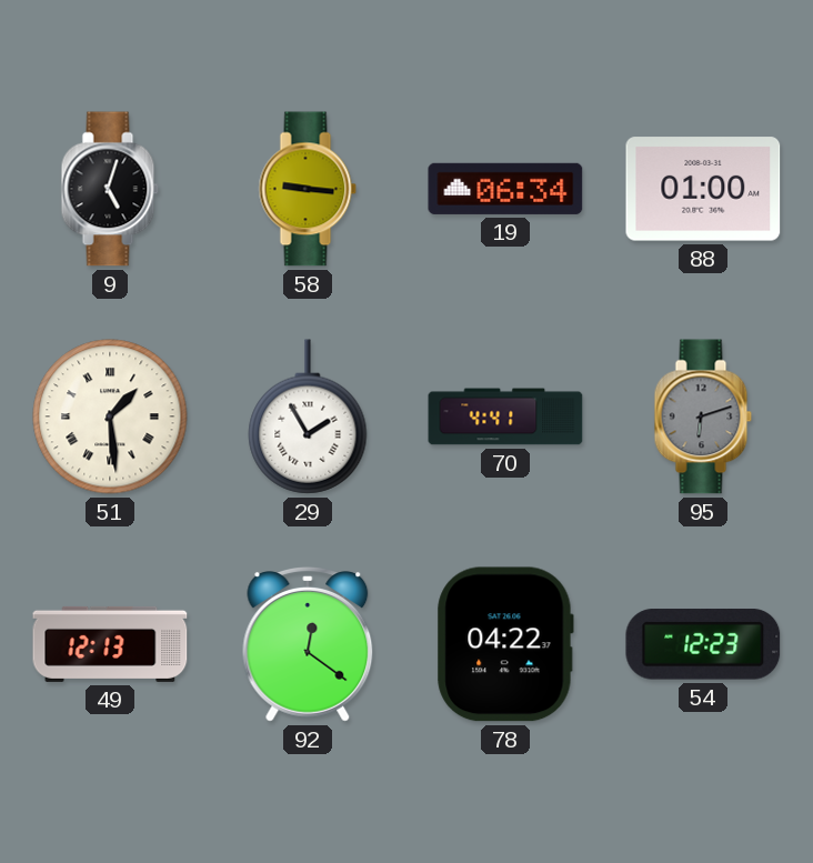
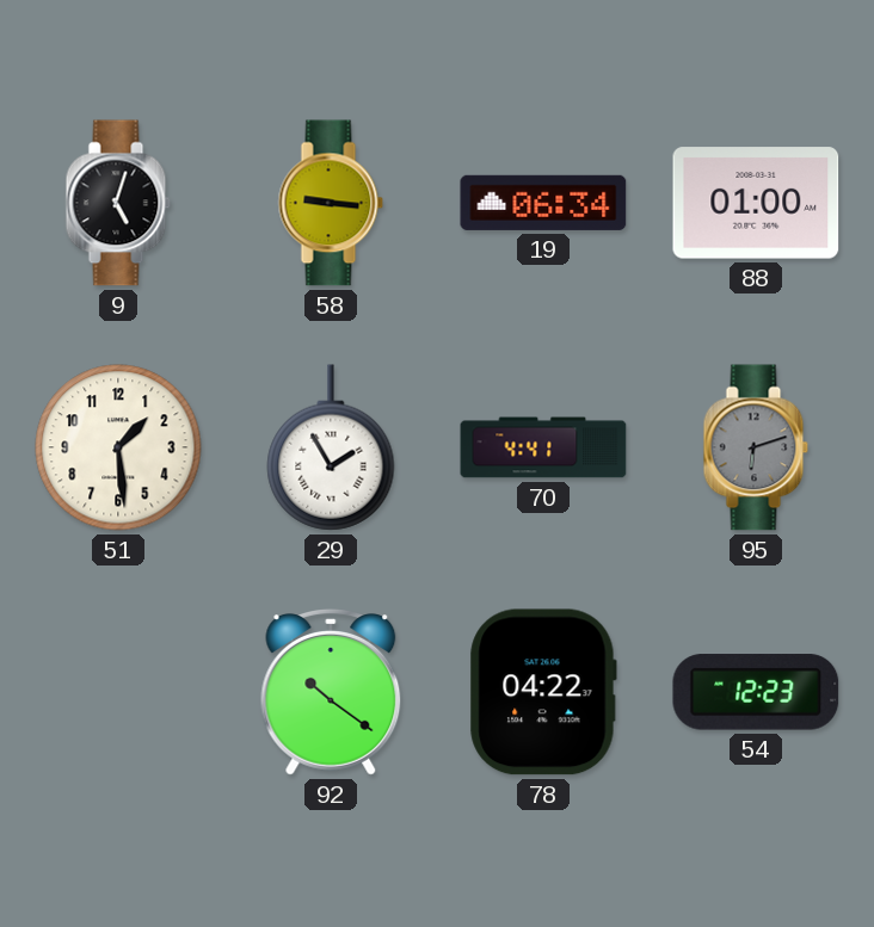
51 numerals: Roman -> Arabic (118, 447)
49: 12:13 -> none (110, 644)
92: 12:21 -> 10:21 (331, 692)
